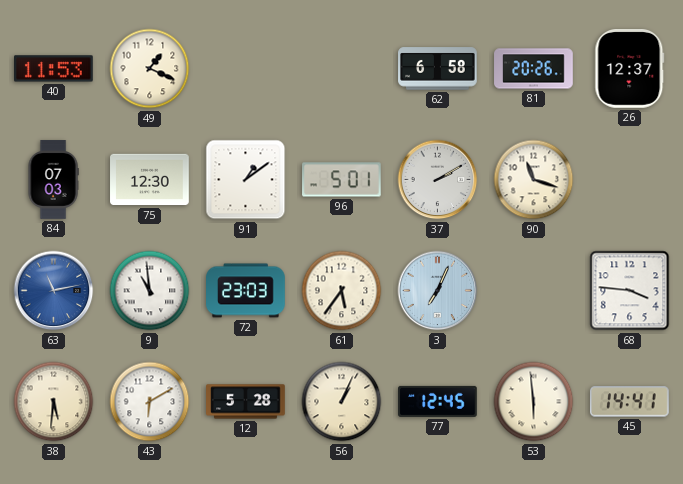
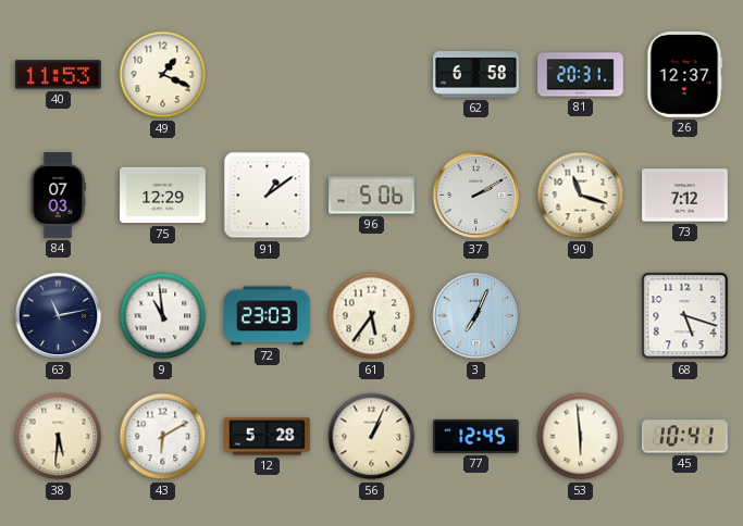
81: 20:26 -> 20:31 (581, 75)
75: 12:30 -> 12:29 (163, 196)
96: 5:01 -> 5:06 (372, 196)
73: none -> 7:12 (685, 196)
63 dial: blue -> navy (59, 316)
68: 3:46 -> 5:18 (685, 316)
45: 14:41 -> 10:41 (684, 437)
